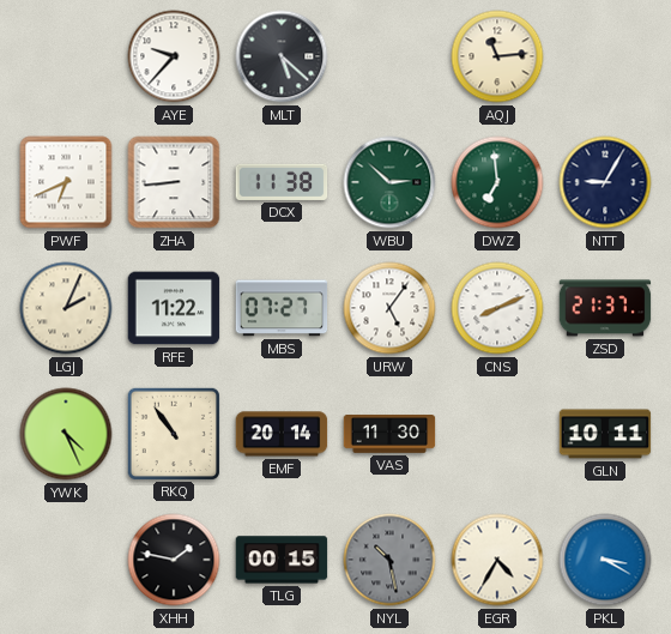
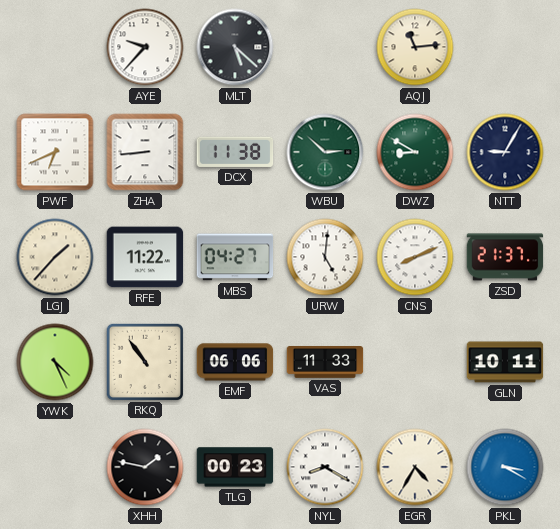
DWZ: 6:59 -> 8:50 (415, 152)
LGJ: 2:04 -> 1:37 (55, 257)
MBS: 07:27 -> 04:27 (235, 257)
URW: 5:06 -> 5:01 (325, 257)
EMF: 20:14 -> 06:06 (235, 362)
VAS: 11:30 -> 11:33 (325, 362)
TLG: 00:15 -> 00:23 (235, 467)
NYL: 10:28 -> 8:20 (325, 467)
NYL dial: grey -> white (325, 467)
